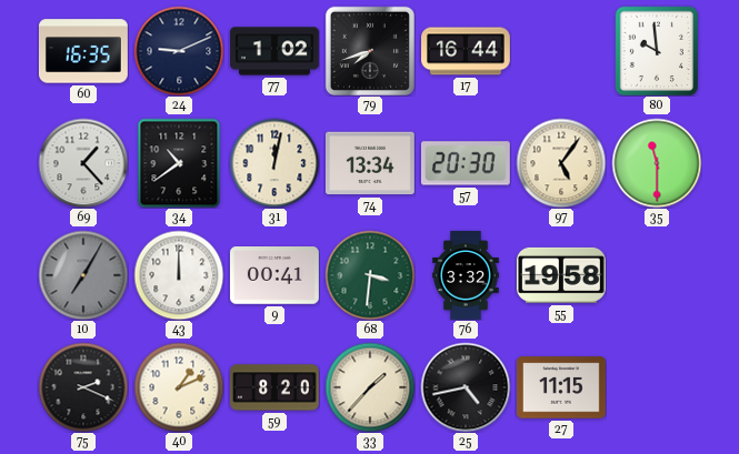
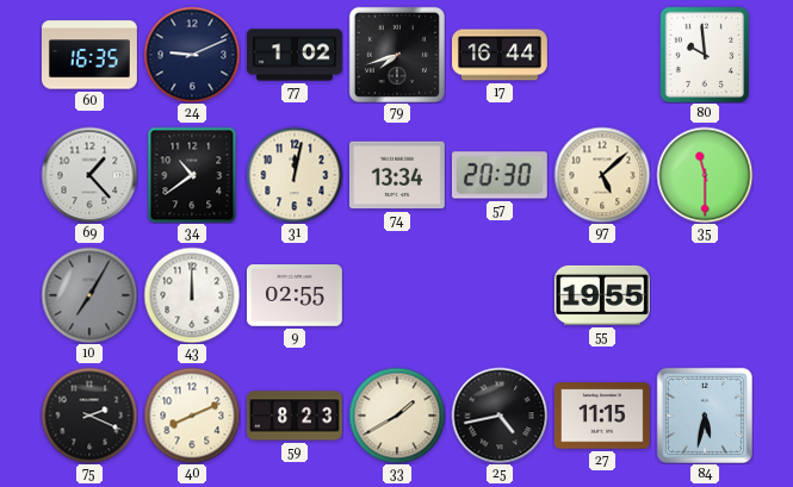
97: 5:06 -> 5:08 (602, 175)
9: 00:41 -> 02:55 (295, 296)
68: 3:31 -> none (370, 275)
76: 3:32 -> none (466, 276)
55: 19:58 -> 19:55 (602, 295)
40: 1:11 -> 8:11 (192, 416)
59: 8:20 -> 8:23 (296, 416)
33: 1:37 -> 1:40 (397, 416)
84: none -> 5:32 (705, 416)
